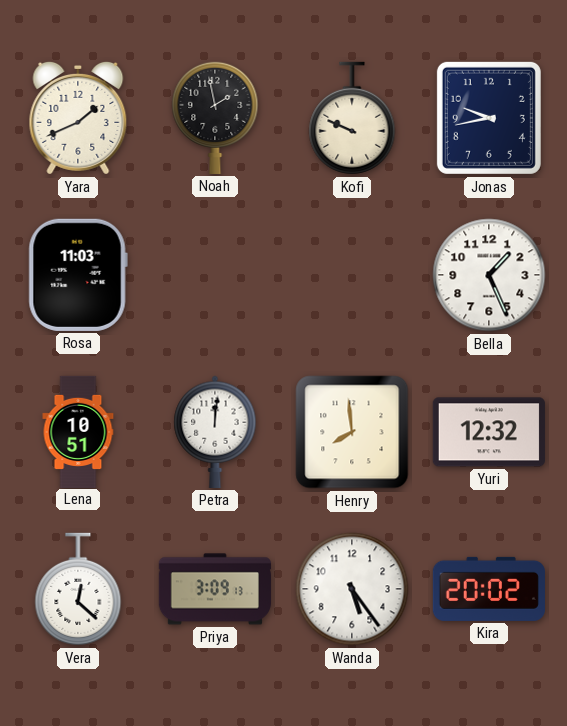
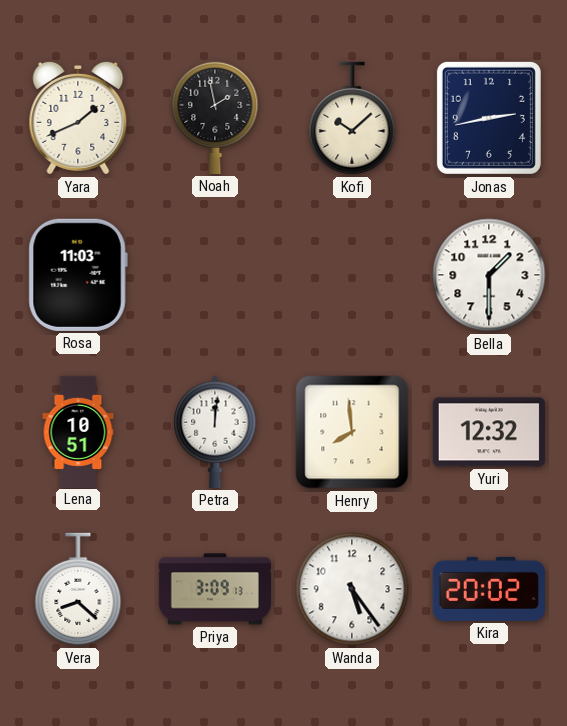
Kofi: 9:49 -> 10:08 (352, 118)
Jonas: 9:43 -> 2:43 (489, 118)
Bella: 1:26 -> 1:30 (489, 275)
Vera: 12:22 -> 8:22 (78, 589)
